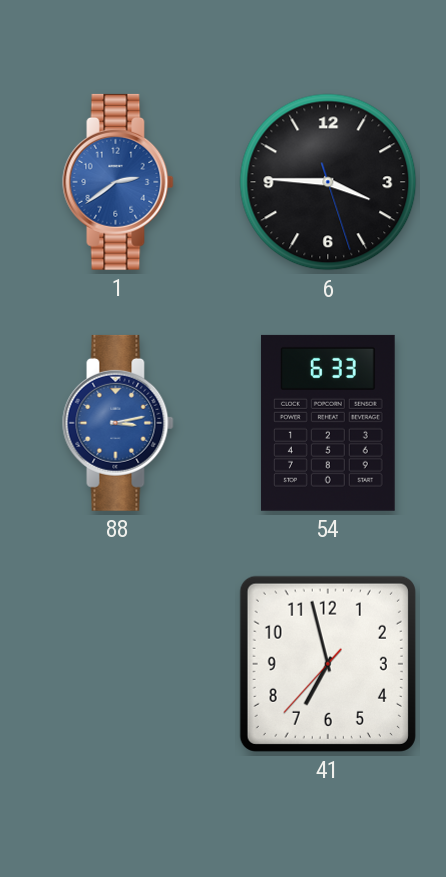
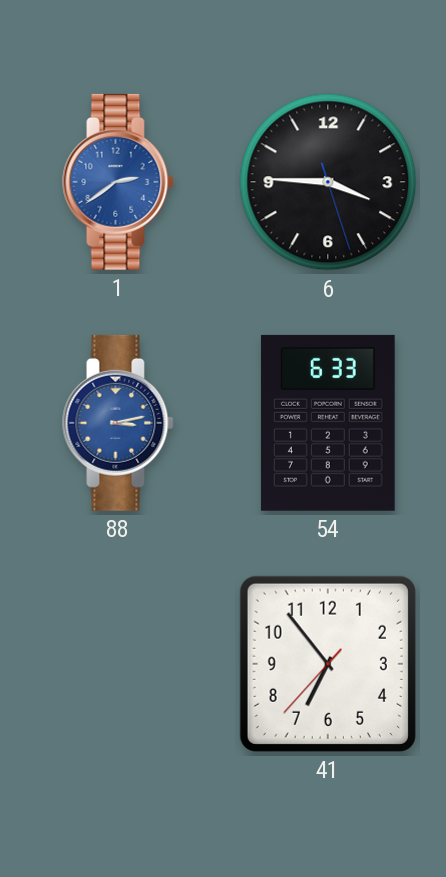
41: 6:57 -> 6:53 (328, 664)
